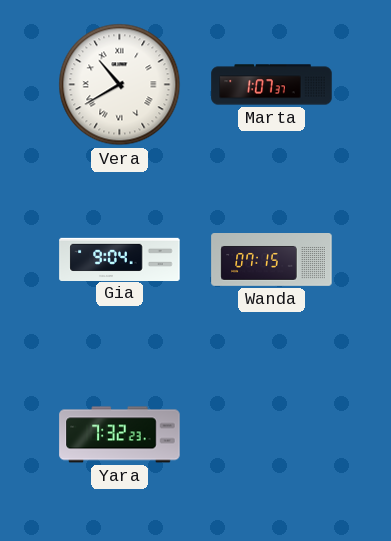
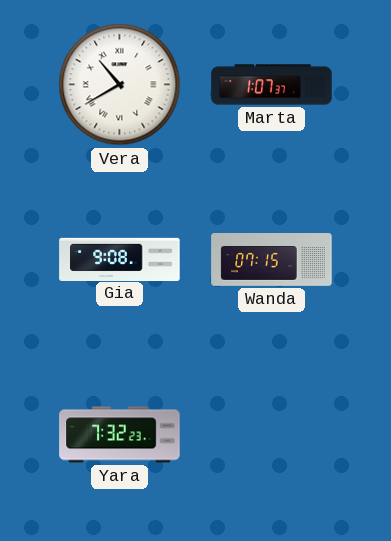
Gia: 9:04 -> 9:08 (120, 259)
